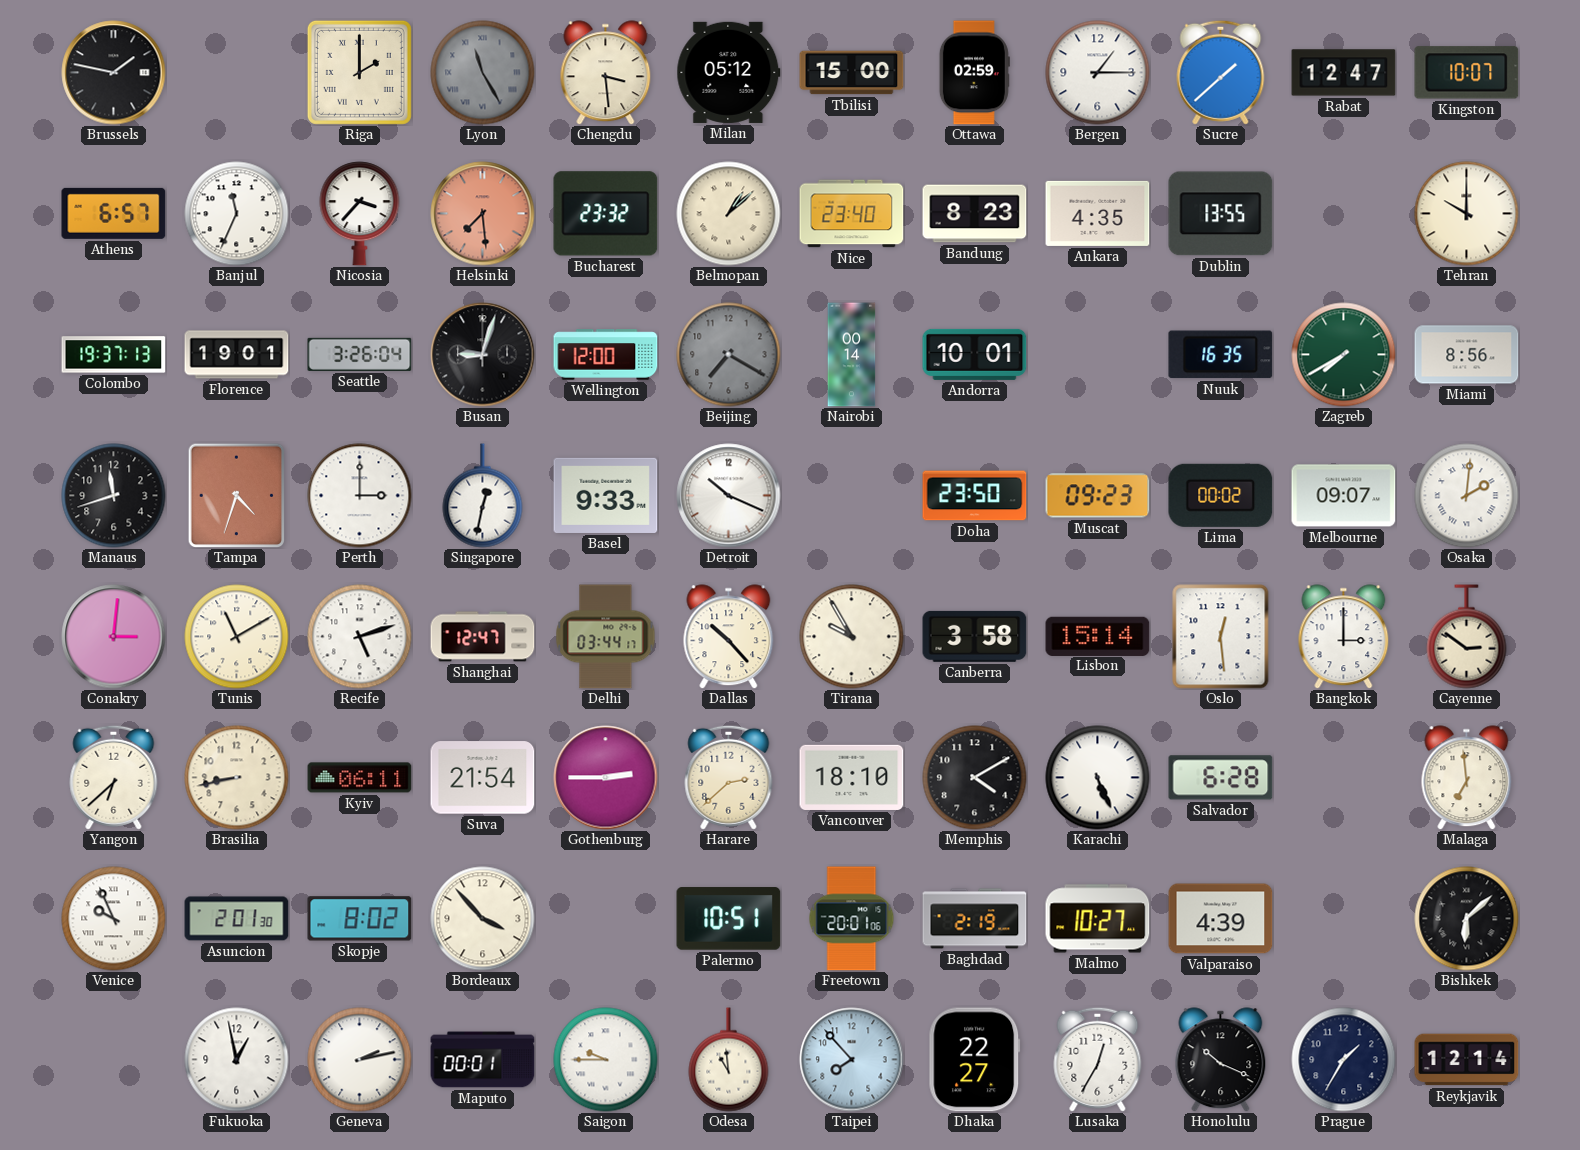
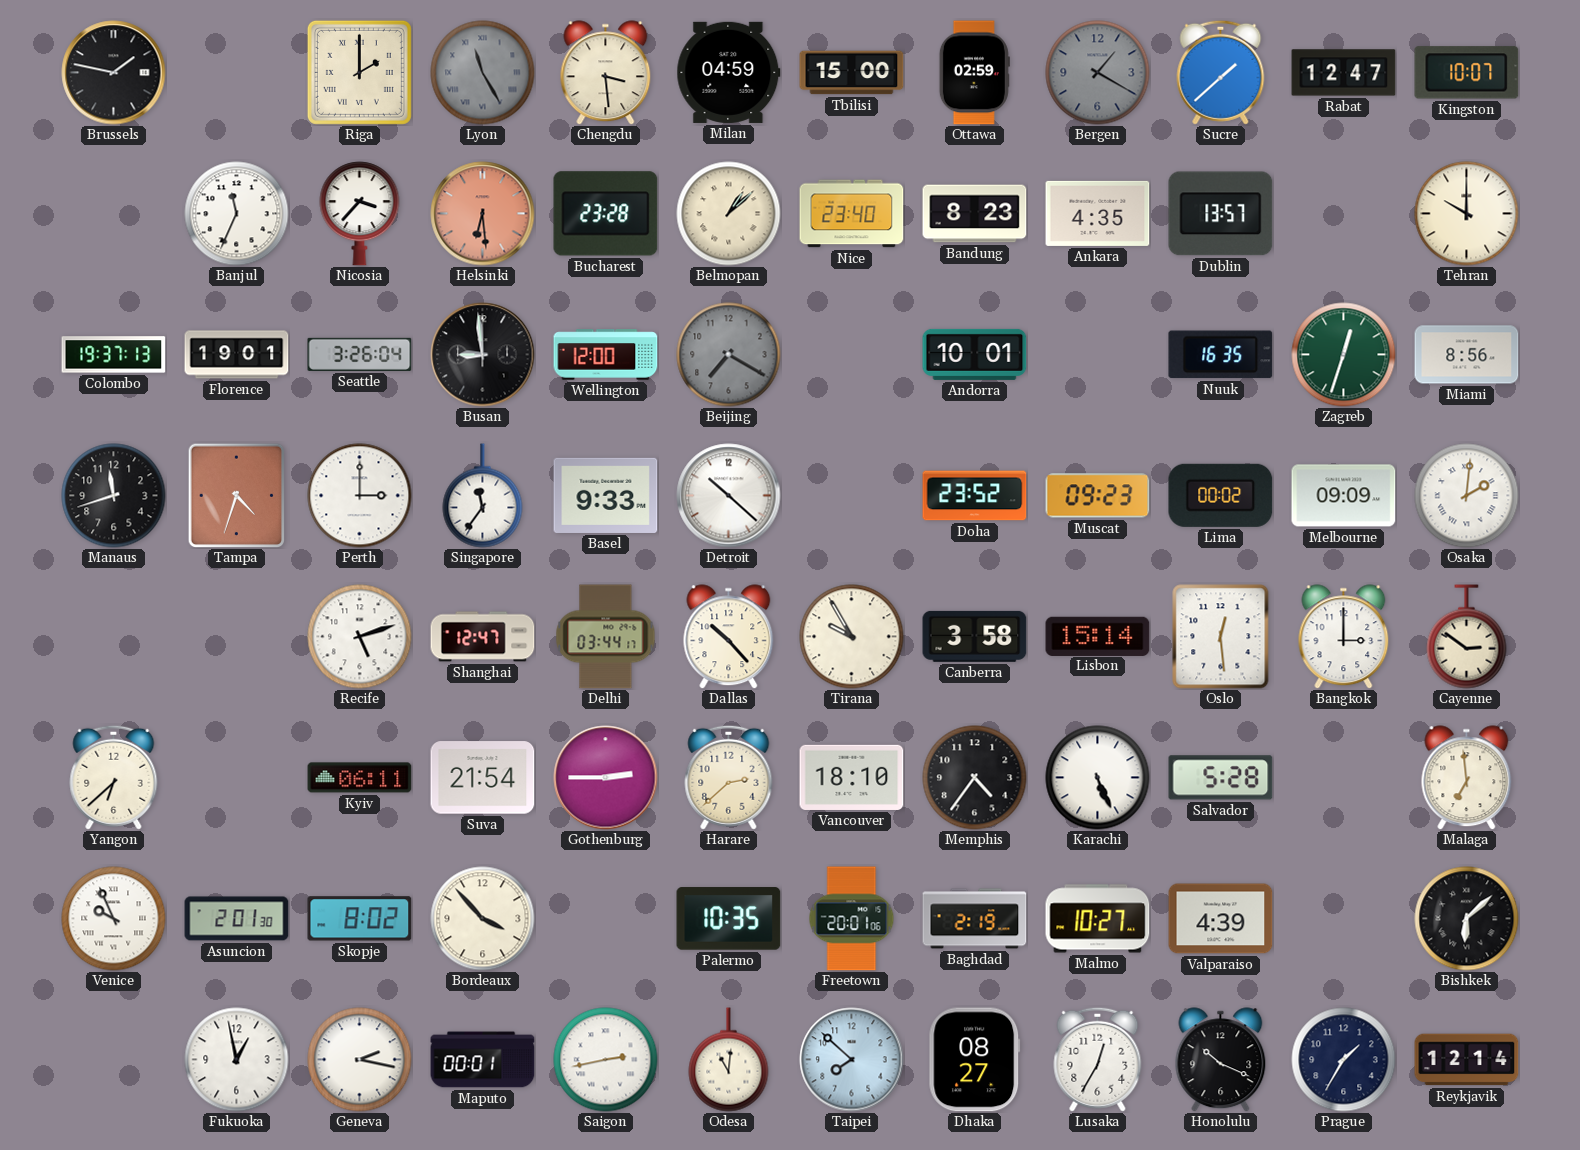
Milan: 05:12 -> 04:59 (729, 72)
Bergen: 1:15 -> 1:20 (1098, 73)
Bergen dial: white -> grey (1098, 73)
Athens: 6:57 -> none (114, 213)
Helsinki: 7:29 -> 6:29 (483, 214)
Bucharest: 23:32 -> 23:28 (606, 214)
Dublin: 13:55 -> 13:57 (1221, 214)
Busan: 9:03 -> 8:59 (483, 355)
Nairobi: 00:14 -> none (852, 355)
Zagreb: 7:40 -> 12:33 (1344, 355)
Singapore: 12:32 -> 11:36 (483, 496)
Detroit: 10:19 -> 10:22 (729, 496)
Doha: 23:50 -> 23:52 (975, 496)
Melbourne: 09:07 -> 09:09 (1344, 496)
Conakry: 3:01 -> none (114, 637)
Tunis: 11:10 -> none (237, 637)
Brasilia: 8:43 -> none (237, 778)
Memphis: 4:10 -> 4:36 (975, 778)
Salvador: 6:28 -> 5:28 (1221, 778)
Palermo: 10:51 -> 10:35 (729, 919)
Geneva: 2:13 -> 2:17 (360, 1060)
Saigon: 9:45 -> 2:43 (606, 1060)
Odesa: 10:59 -> 11:01 (729, 1060)
Taipei: 7:53 -> 7:52 (852, 1060)
Dhaka: 22:27 -> 08:27 (975, 1060)
